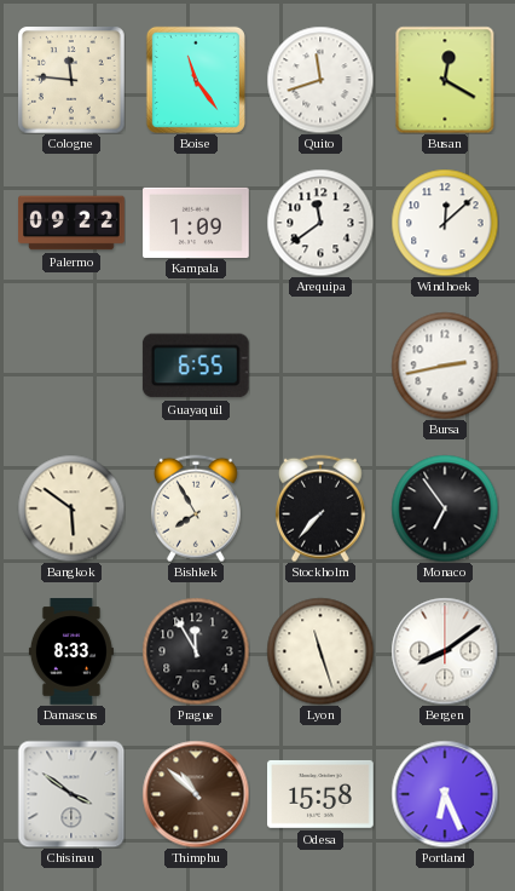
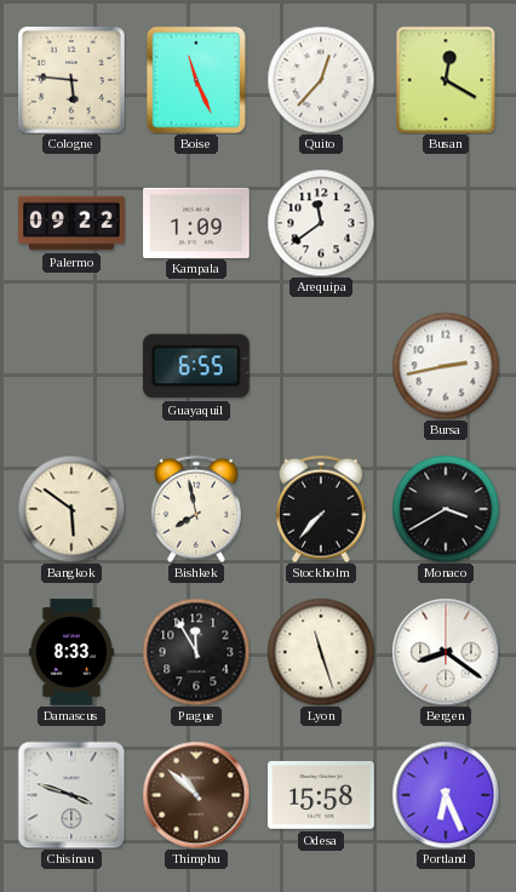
Cologne: 11:46 -> 5:46 (71, 80)
Boise: 11:24 -> 11:26 (196, 80)
Quito: 11:42 -> 12:37 (321, 80)
Windhoek: 12:08 -> none (445, 223)
Bishkek: 7:55 -> 7:58 (196, 509)
Monaco: 6:54 -> 3:40 (446, 509)
Bergen: 8:09 -> 8:21 (446, 652)
Chisinau: 3:51 -> 3:48 (71, 795)
